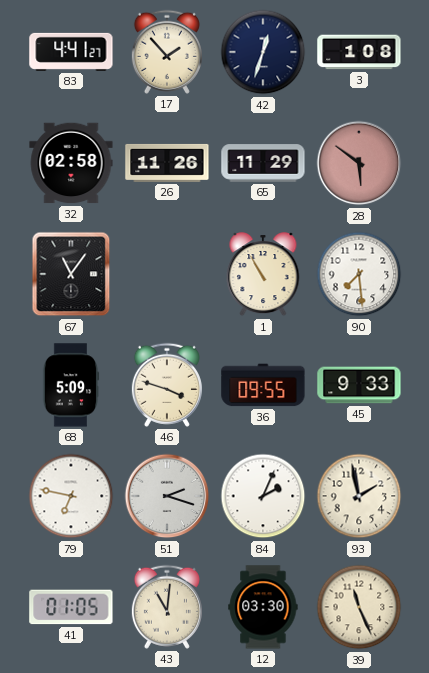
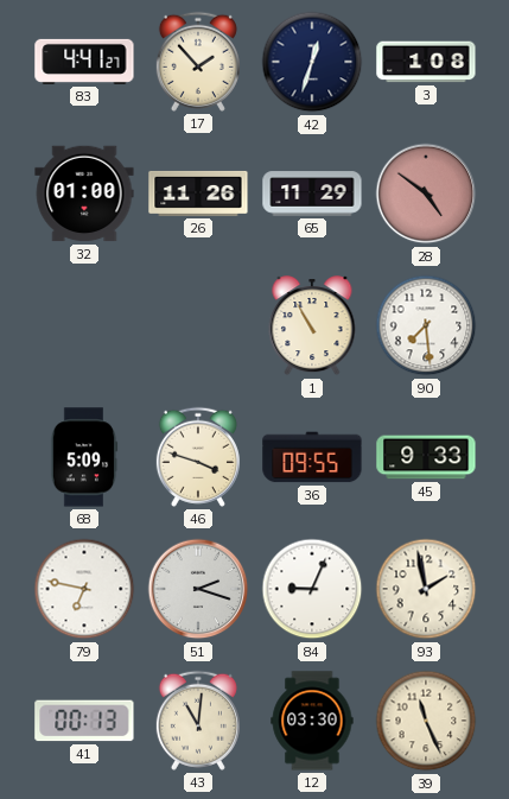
32: 02:58 -> 01:00 (84, 194)
28: 5:51 -> 4:51 (426, 194)
67: 11:06 -> none (71, 274)
84: 2:04 -> 9:04 (312, 589)
41: 01:05 -> 00:13 (84, 721)
